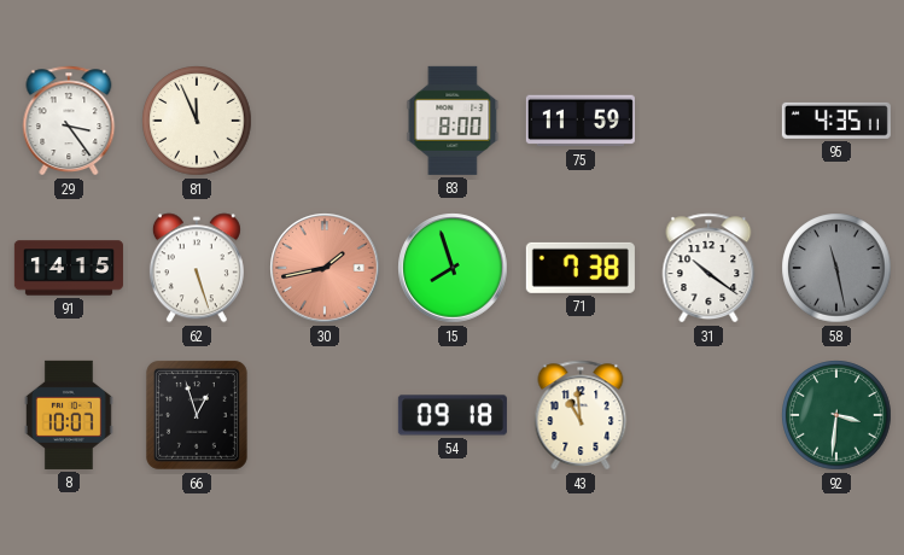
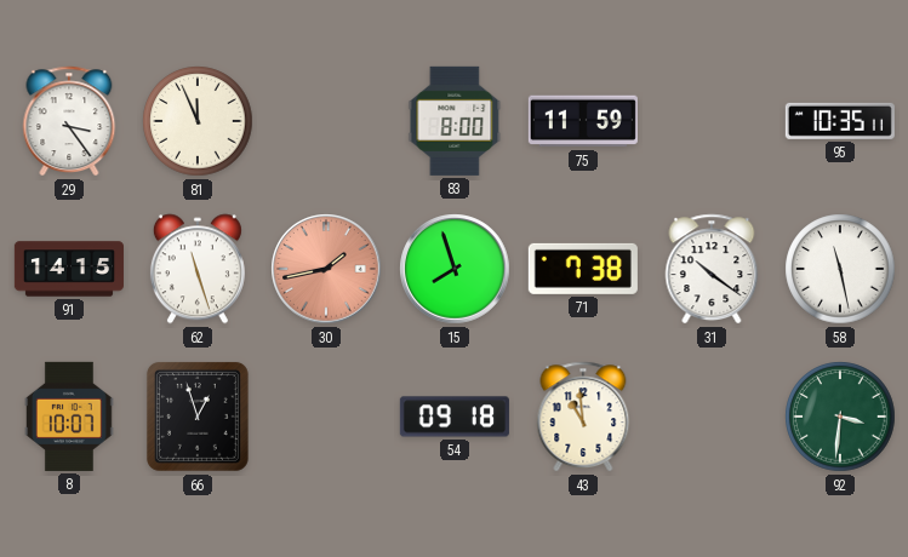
95: 4:35 -> 10:35 (840, 121)
62: 5:27 -> 11:27 (198, 269)
58 dial: grey -> white (840, 269)
